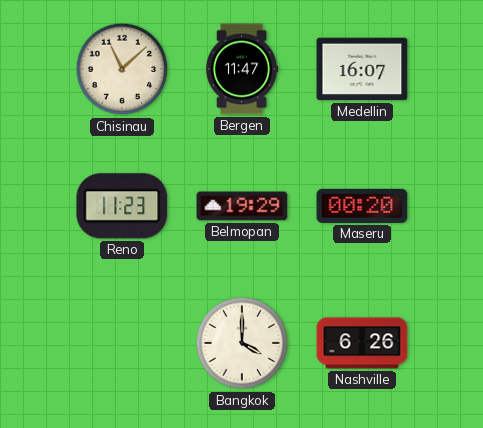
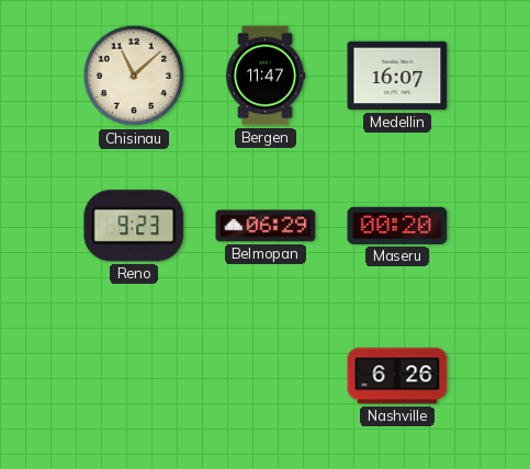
Reno: 11:23 -> 9:23 (134, 226)
Belmopan: 19:29 -> 06:29 (266, 226)
Bangkok: 4:00 -> none (242, 343)
